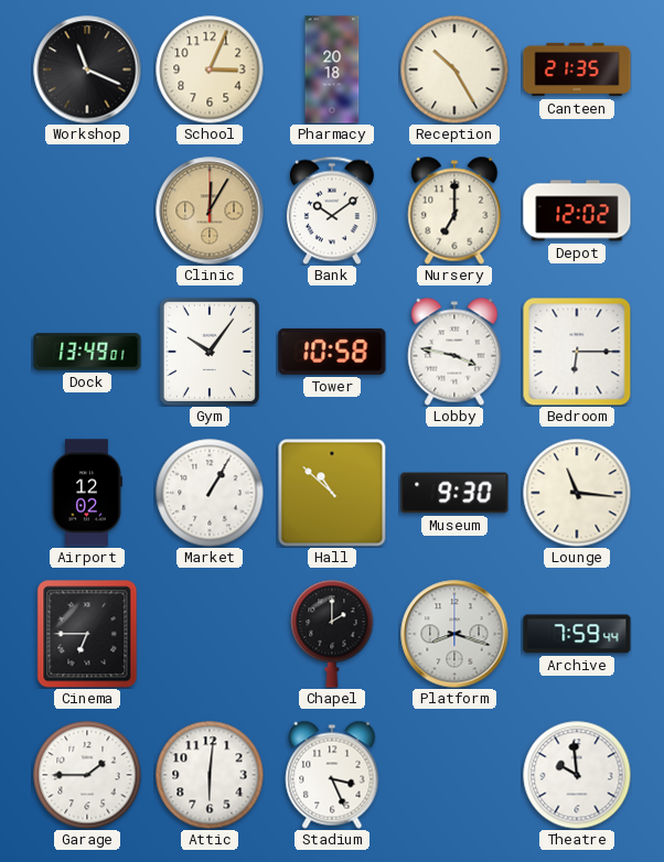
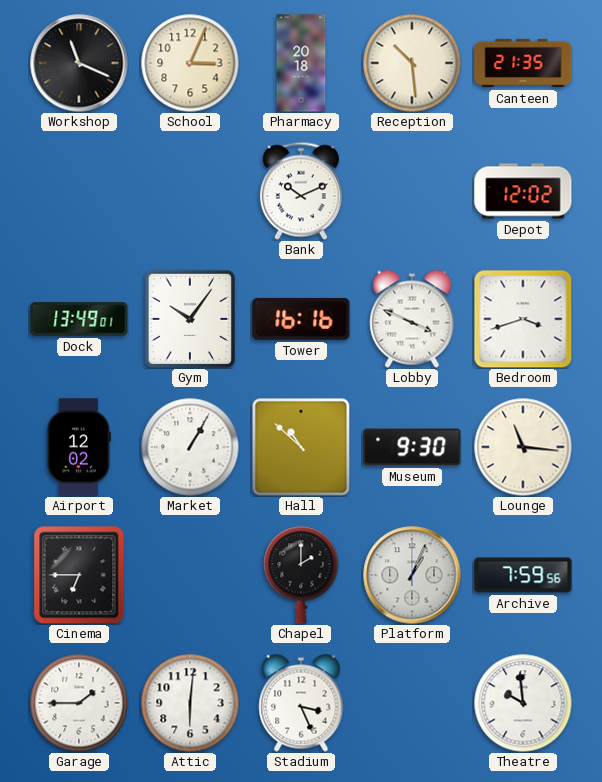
Reception: 10:25 -> 10:29 (412, 63)
Clinic: 12:05 -> none (210, 211)
Bank: 10:09 -> 10:11 (301, 191)
Nursery: 7:00 -> none (454, 211)
Tower: 10:58 -> 16:16 (301, 319)
Lobby: 3:47 -> 3:49 (412, 319)
Bedroom: 6:15 -> 3:42 (523, 319)
Platform: 8:18 -> 1:04 (412, 575)
Archive: 7:59:44 -> 7:59:56 (523, 575)
